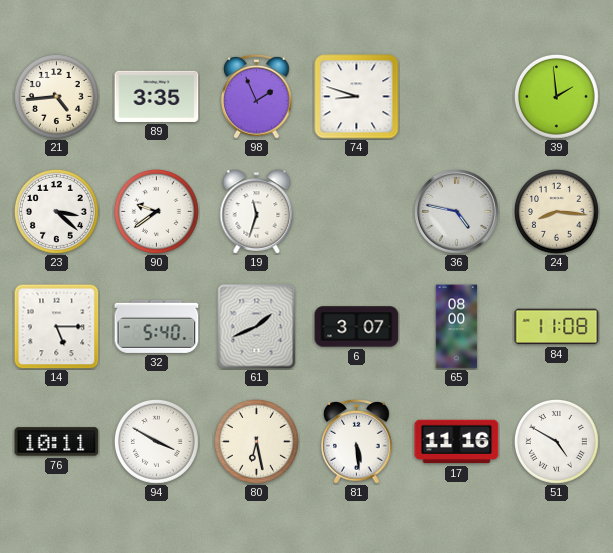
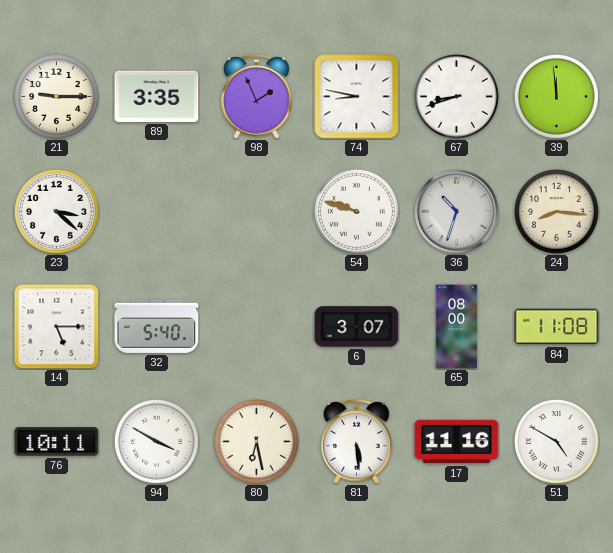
21: 4:44 -> 9:15 (56, 96)
74: 8:48 -> 8:47 (357, 97)
67: none -> 8:42 (456, 96)
39: 1:59 -> 11:59 (556, 96)
90: 9:39 -> none (156, 211)
19: 11:33 -> none (257, 212)
54: none -> 9:48 (356, 211)
36: 4:47 -> 10:33 (457, 212)
61: 1:41 -> none (257, 327)
